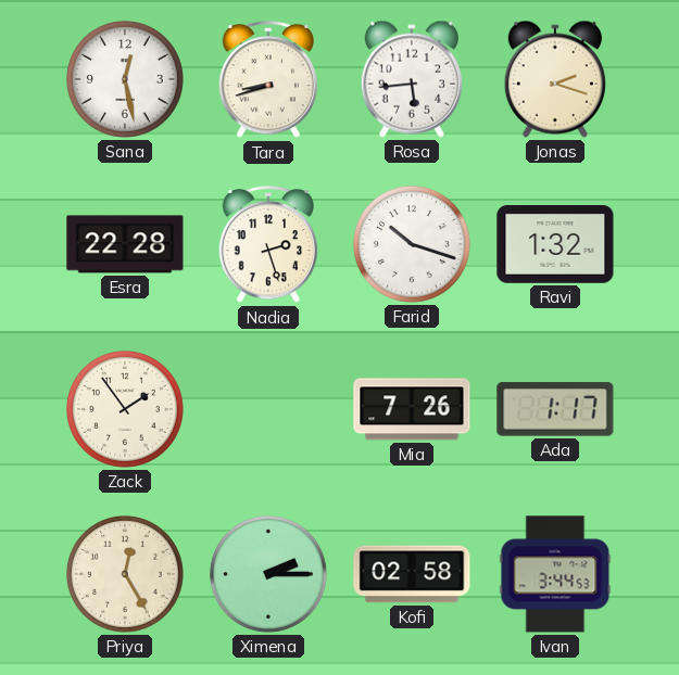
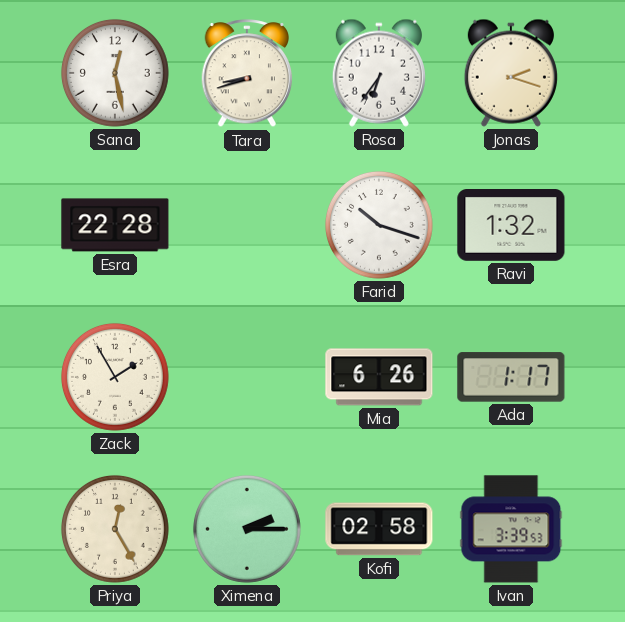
Rosa: 5:44 -> 6:36 (379, 73)
Nadia: 2:27 -> none (268, 245)
Zack: 1:54 -> 1:55 (115, 377)
Mia: 7:26 -> 6:26 (379, 377)
Ivan: 3:44 -> 3:39 (511, 529)
